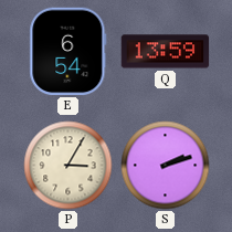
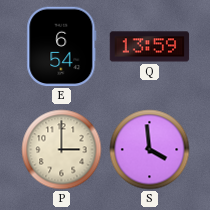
P: 3:05 -> 3:00 (62, 150)
S: 2:12 -> 3:59 (150, 150)
